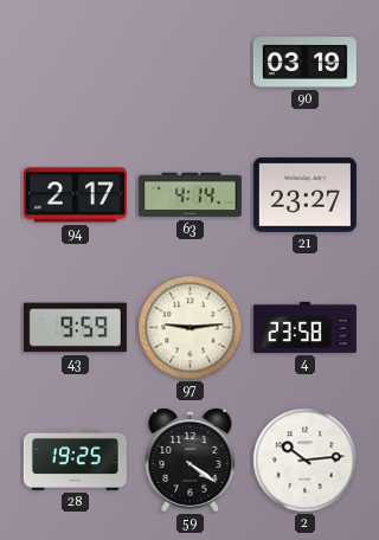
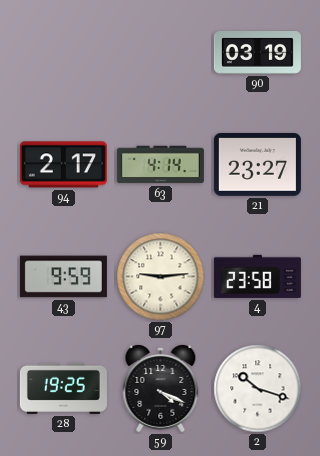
59: 4:21 -> 4:19 (161, 388)
2: 10:14 -> 10:18 (258, 389)
